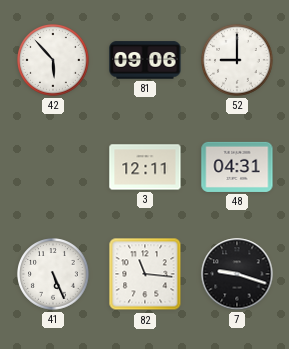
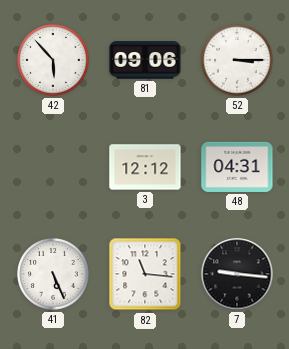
52: 9:00 -> 3:15 (237, 60)
3: 12:11 -> 12:12 (145, 167)
7: 9:18 -> 9:16 (237, 274)
